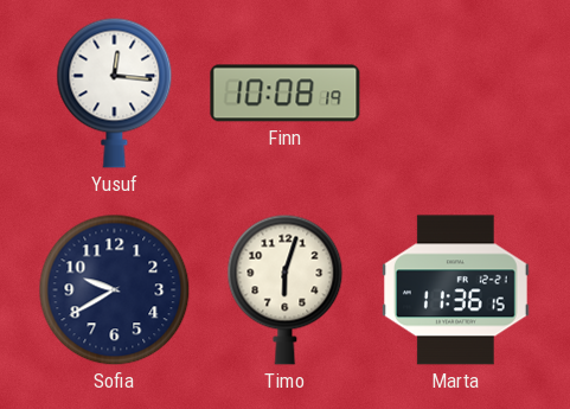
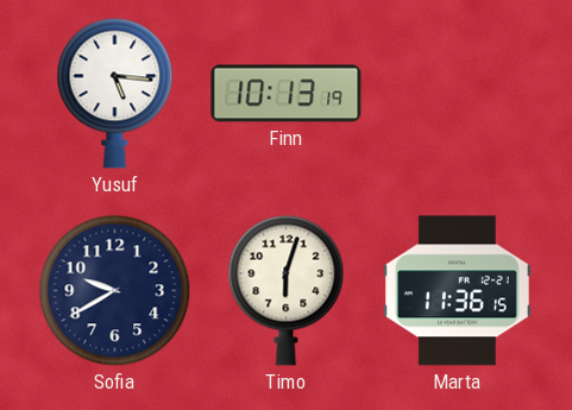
Yusuf: 12:16 -> 5:16 (115, 93)
Finn: 10:08 -> 10:13 (287, 94)
